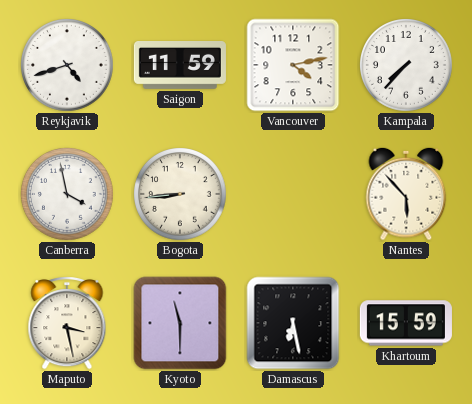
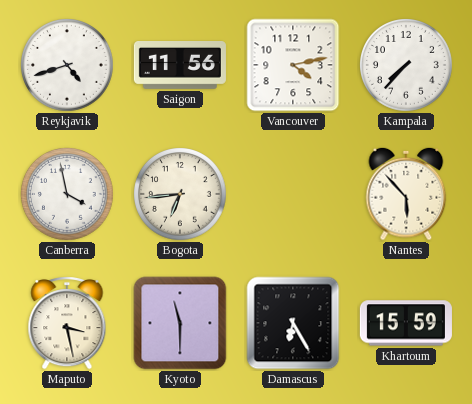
Saigon: 11:59 -> 11:56 (180, 66)
Bogota: 8:44 -> 6:44 (181, 195)
Damascus: 6:28 -> 6:25 (293, 323)
